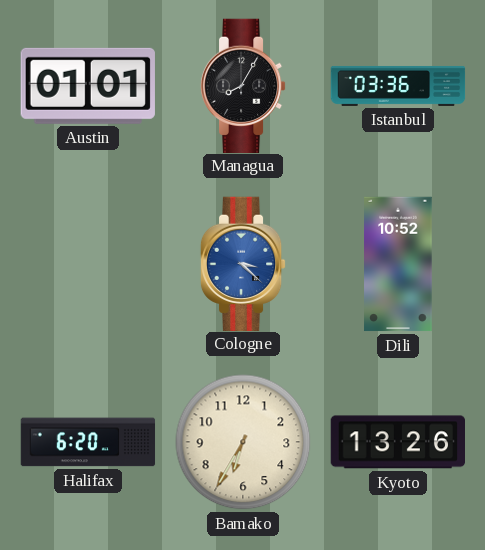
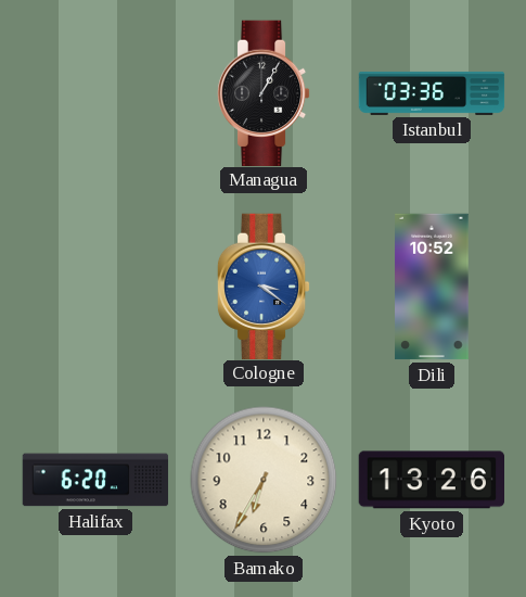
Austin: 01:01 -> none (88, 86)
Managua: 8:05 -> 1:05 (264, 92)
Cologne: 3:22 -> 3:21 (264, 285)
